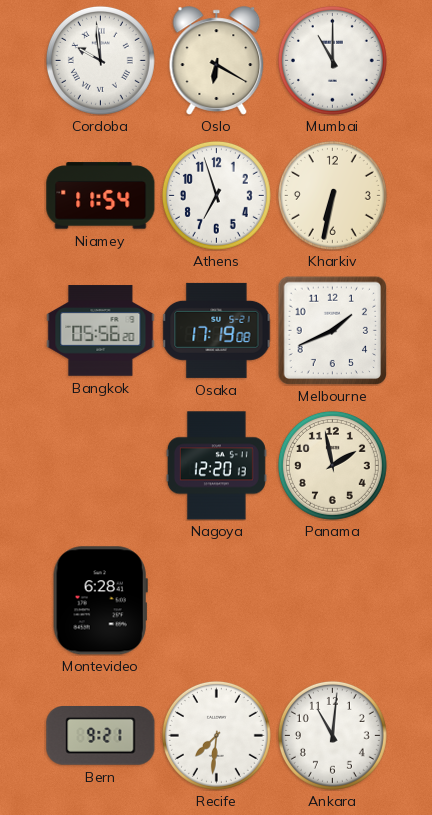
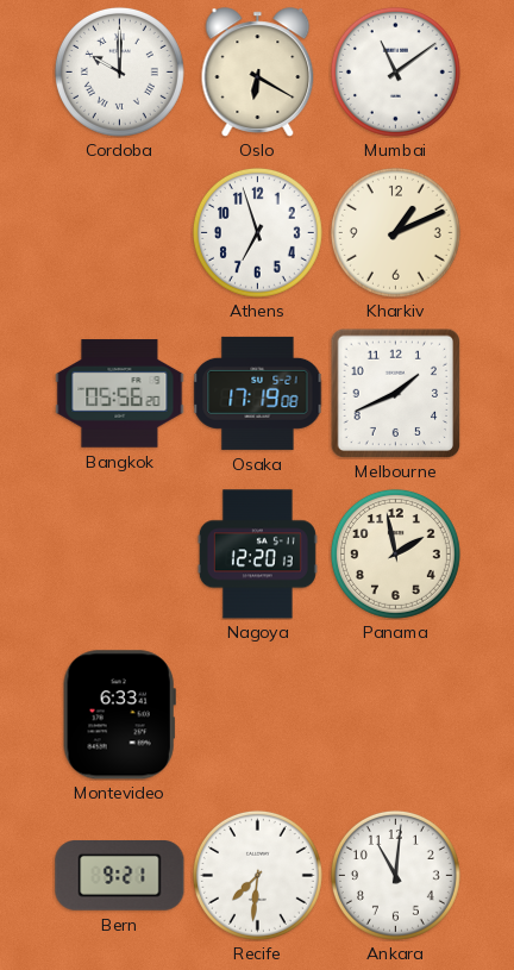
Cordoba: 9:59 -> 10:00 (119, 71)
Mumbai: 11:00 -> 11:09 (395, 71)
Niamey: 11:54 -> none (101, 196)
Kharkiv: 6:32 -> 1:11 (395, 232)
Montevideo: 6:28 -> 6:33 (119, 715)
